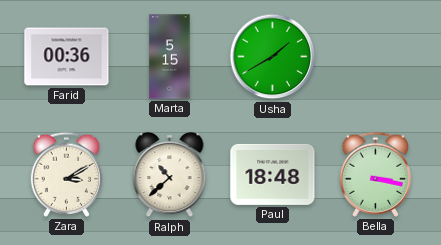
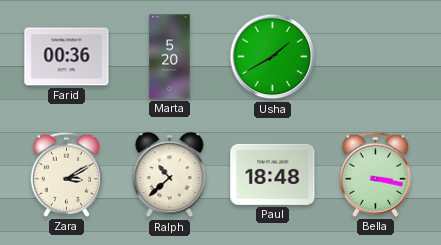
Marta: 5:15 -> 5:20 (170, 57)
